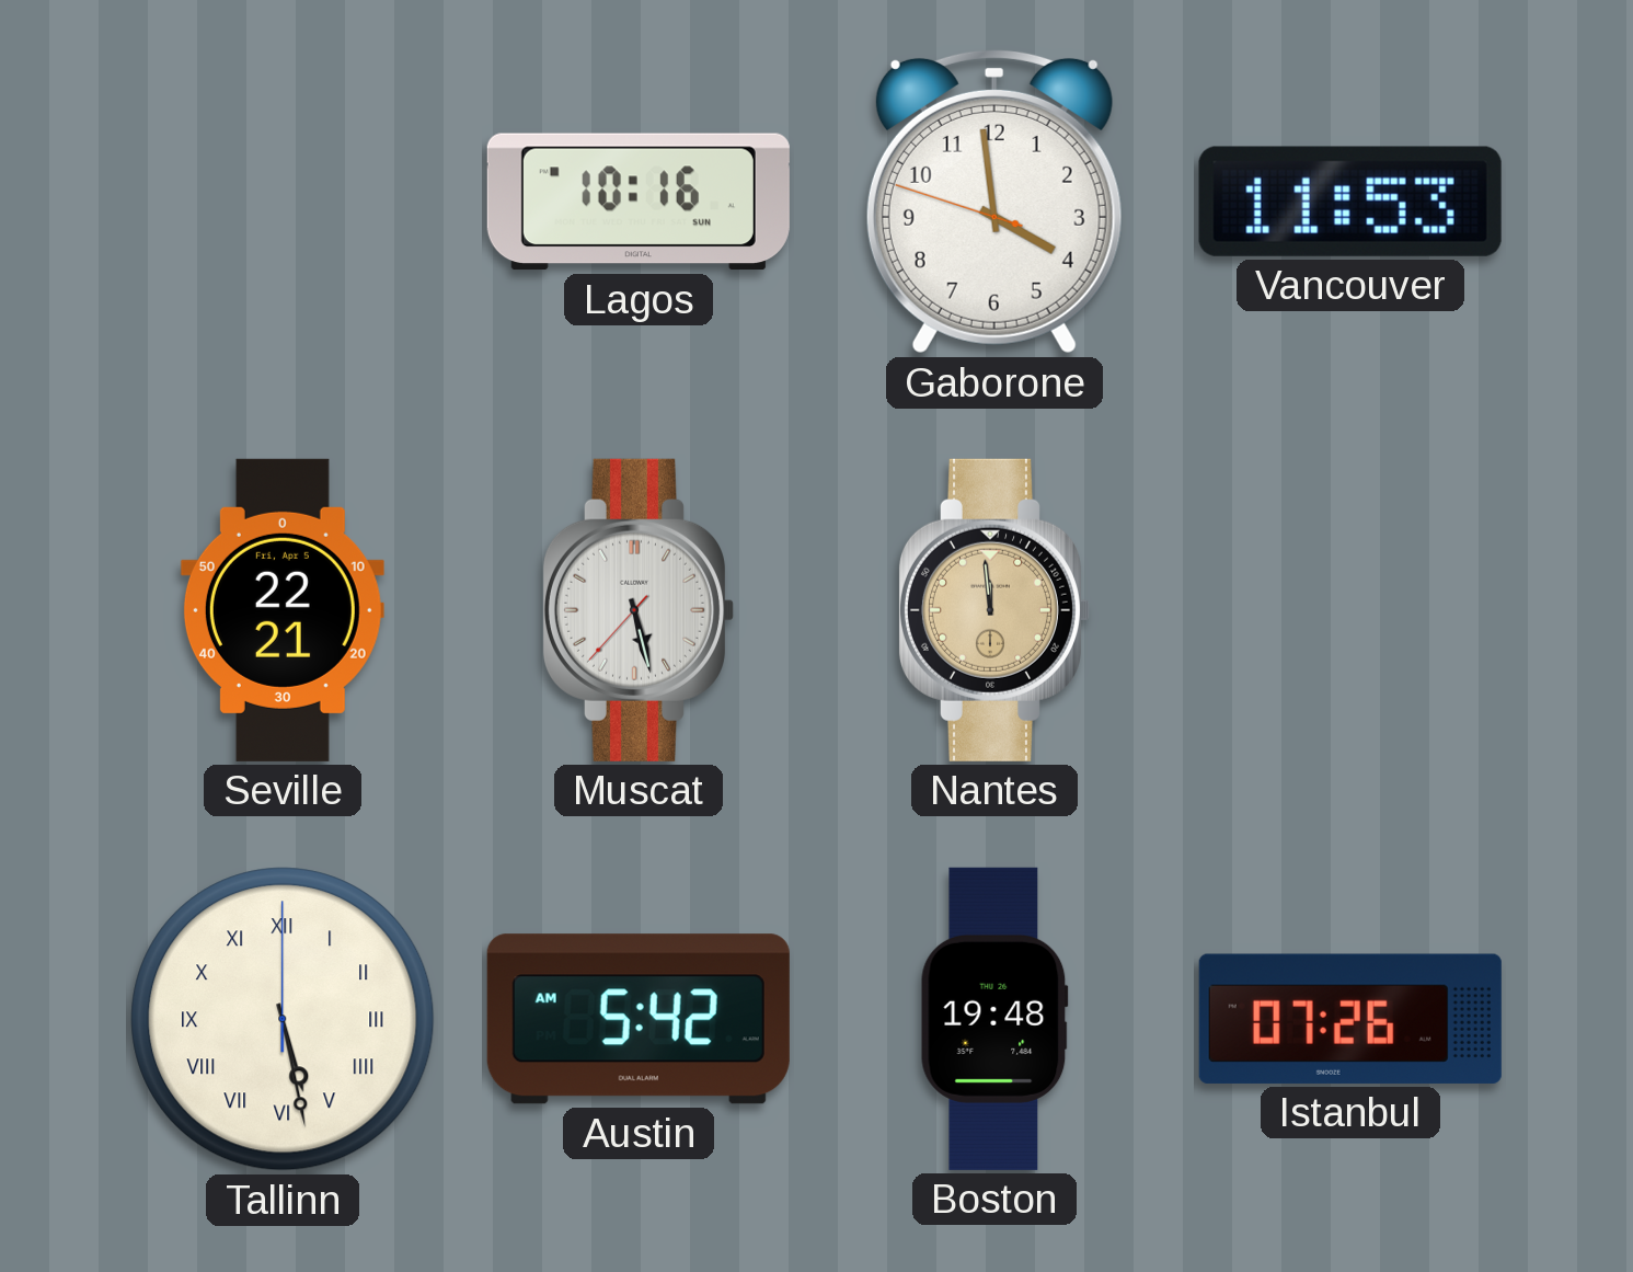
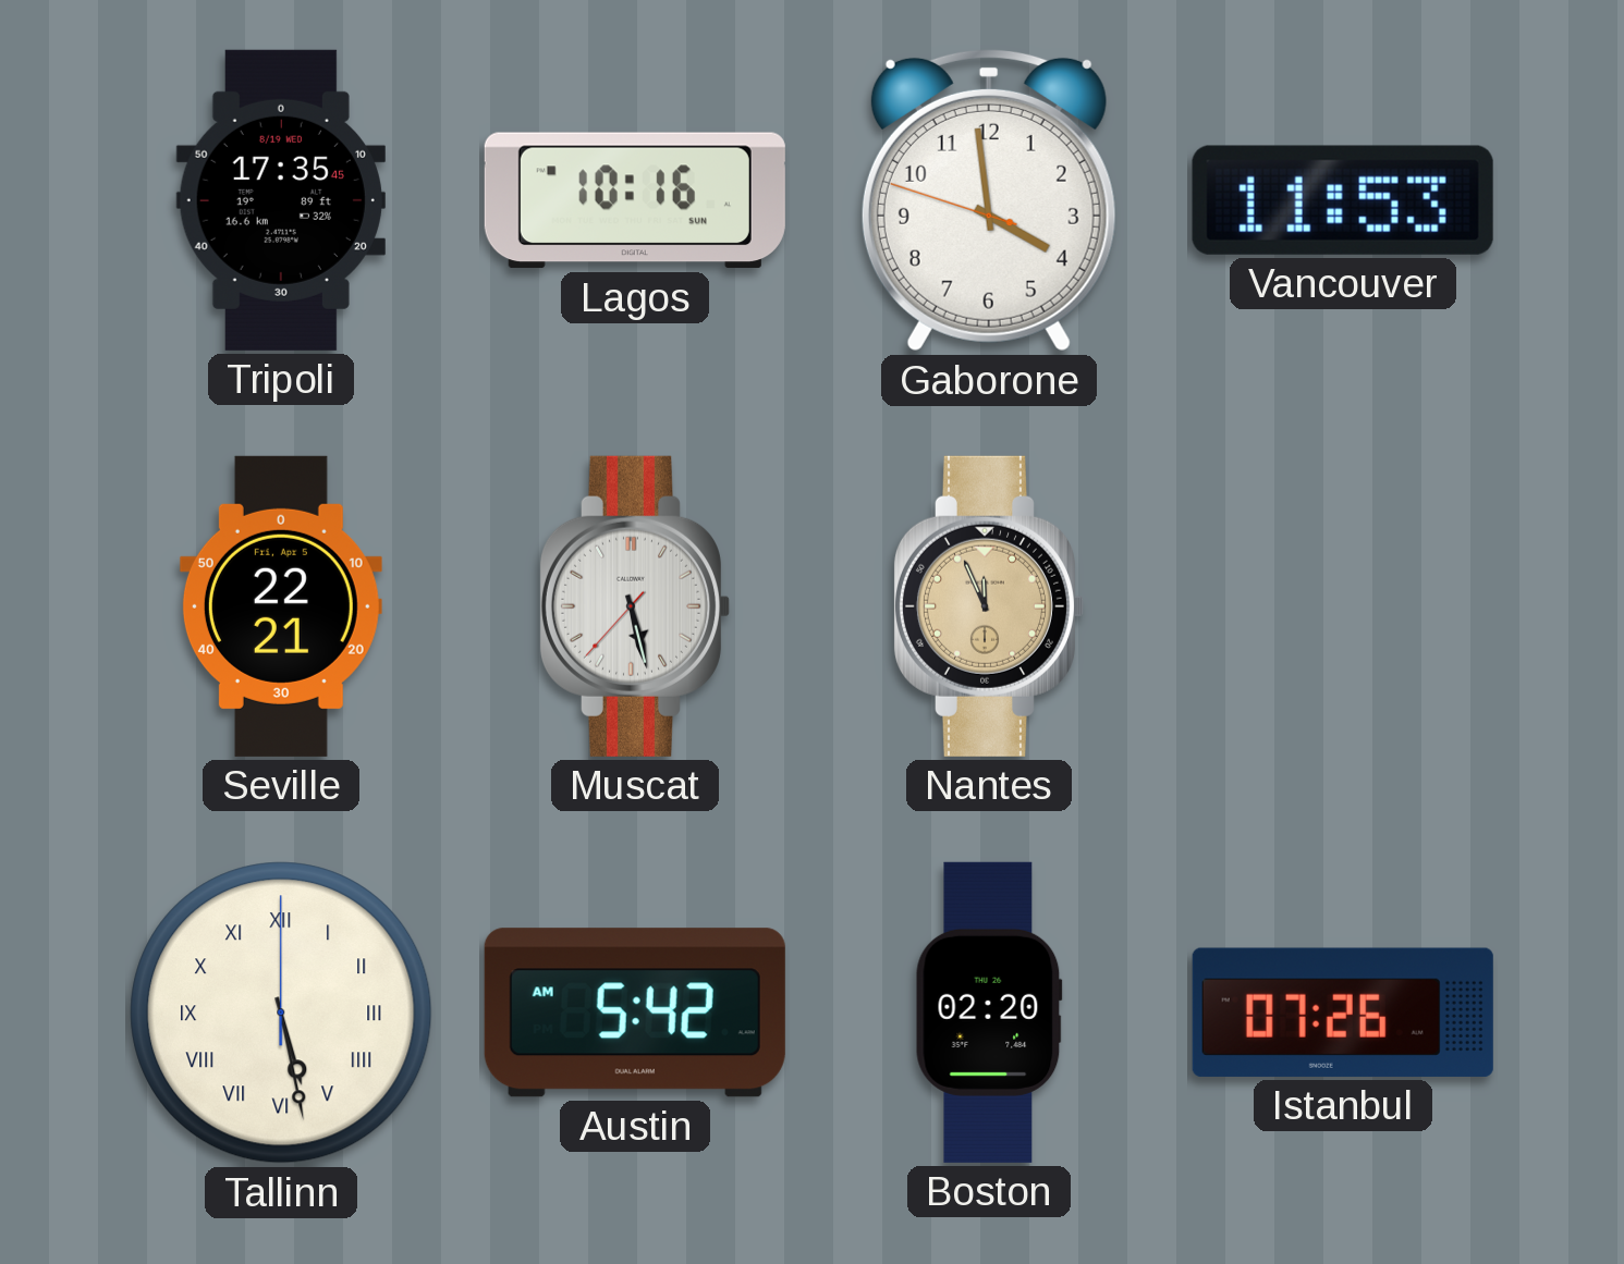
Tripoli: none -> 17:35 (281, 200)
Nantes: 11:59 -> 11:56 (988, 606)
Boston: 19:48 -> 02:20 (989, 1013)
